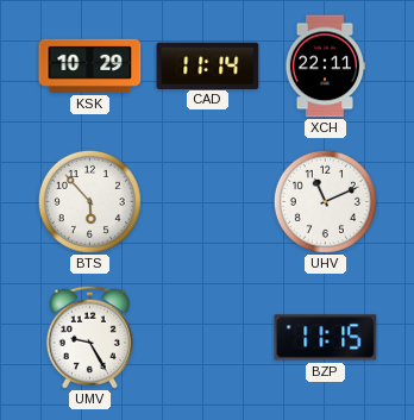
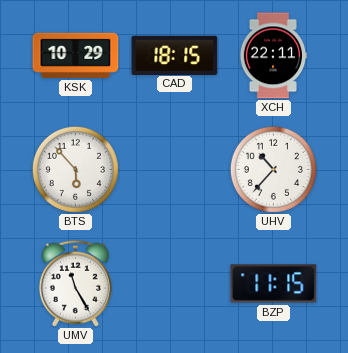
CAD: 11:14 -> 18:15 (175, 55)
UHV: 11:11 -> 10:37 (273, 169)
UMV: 9:25 -> 11:25 (75, 283)
